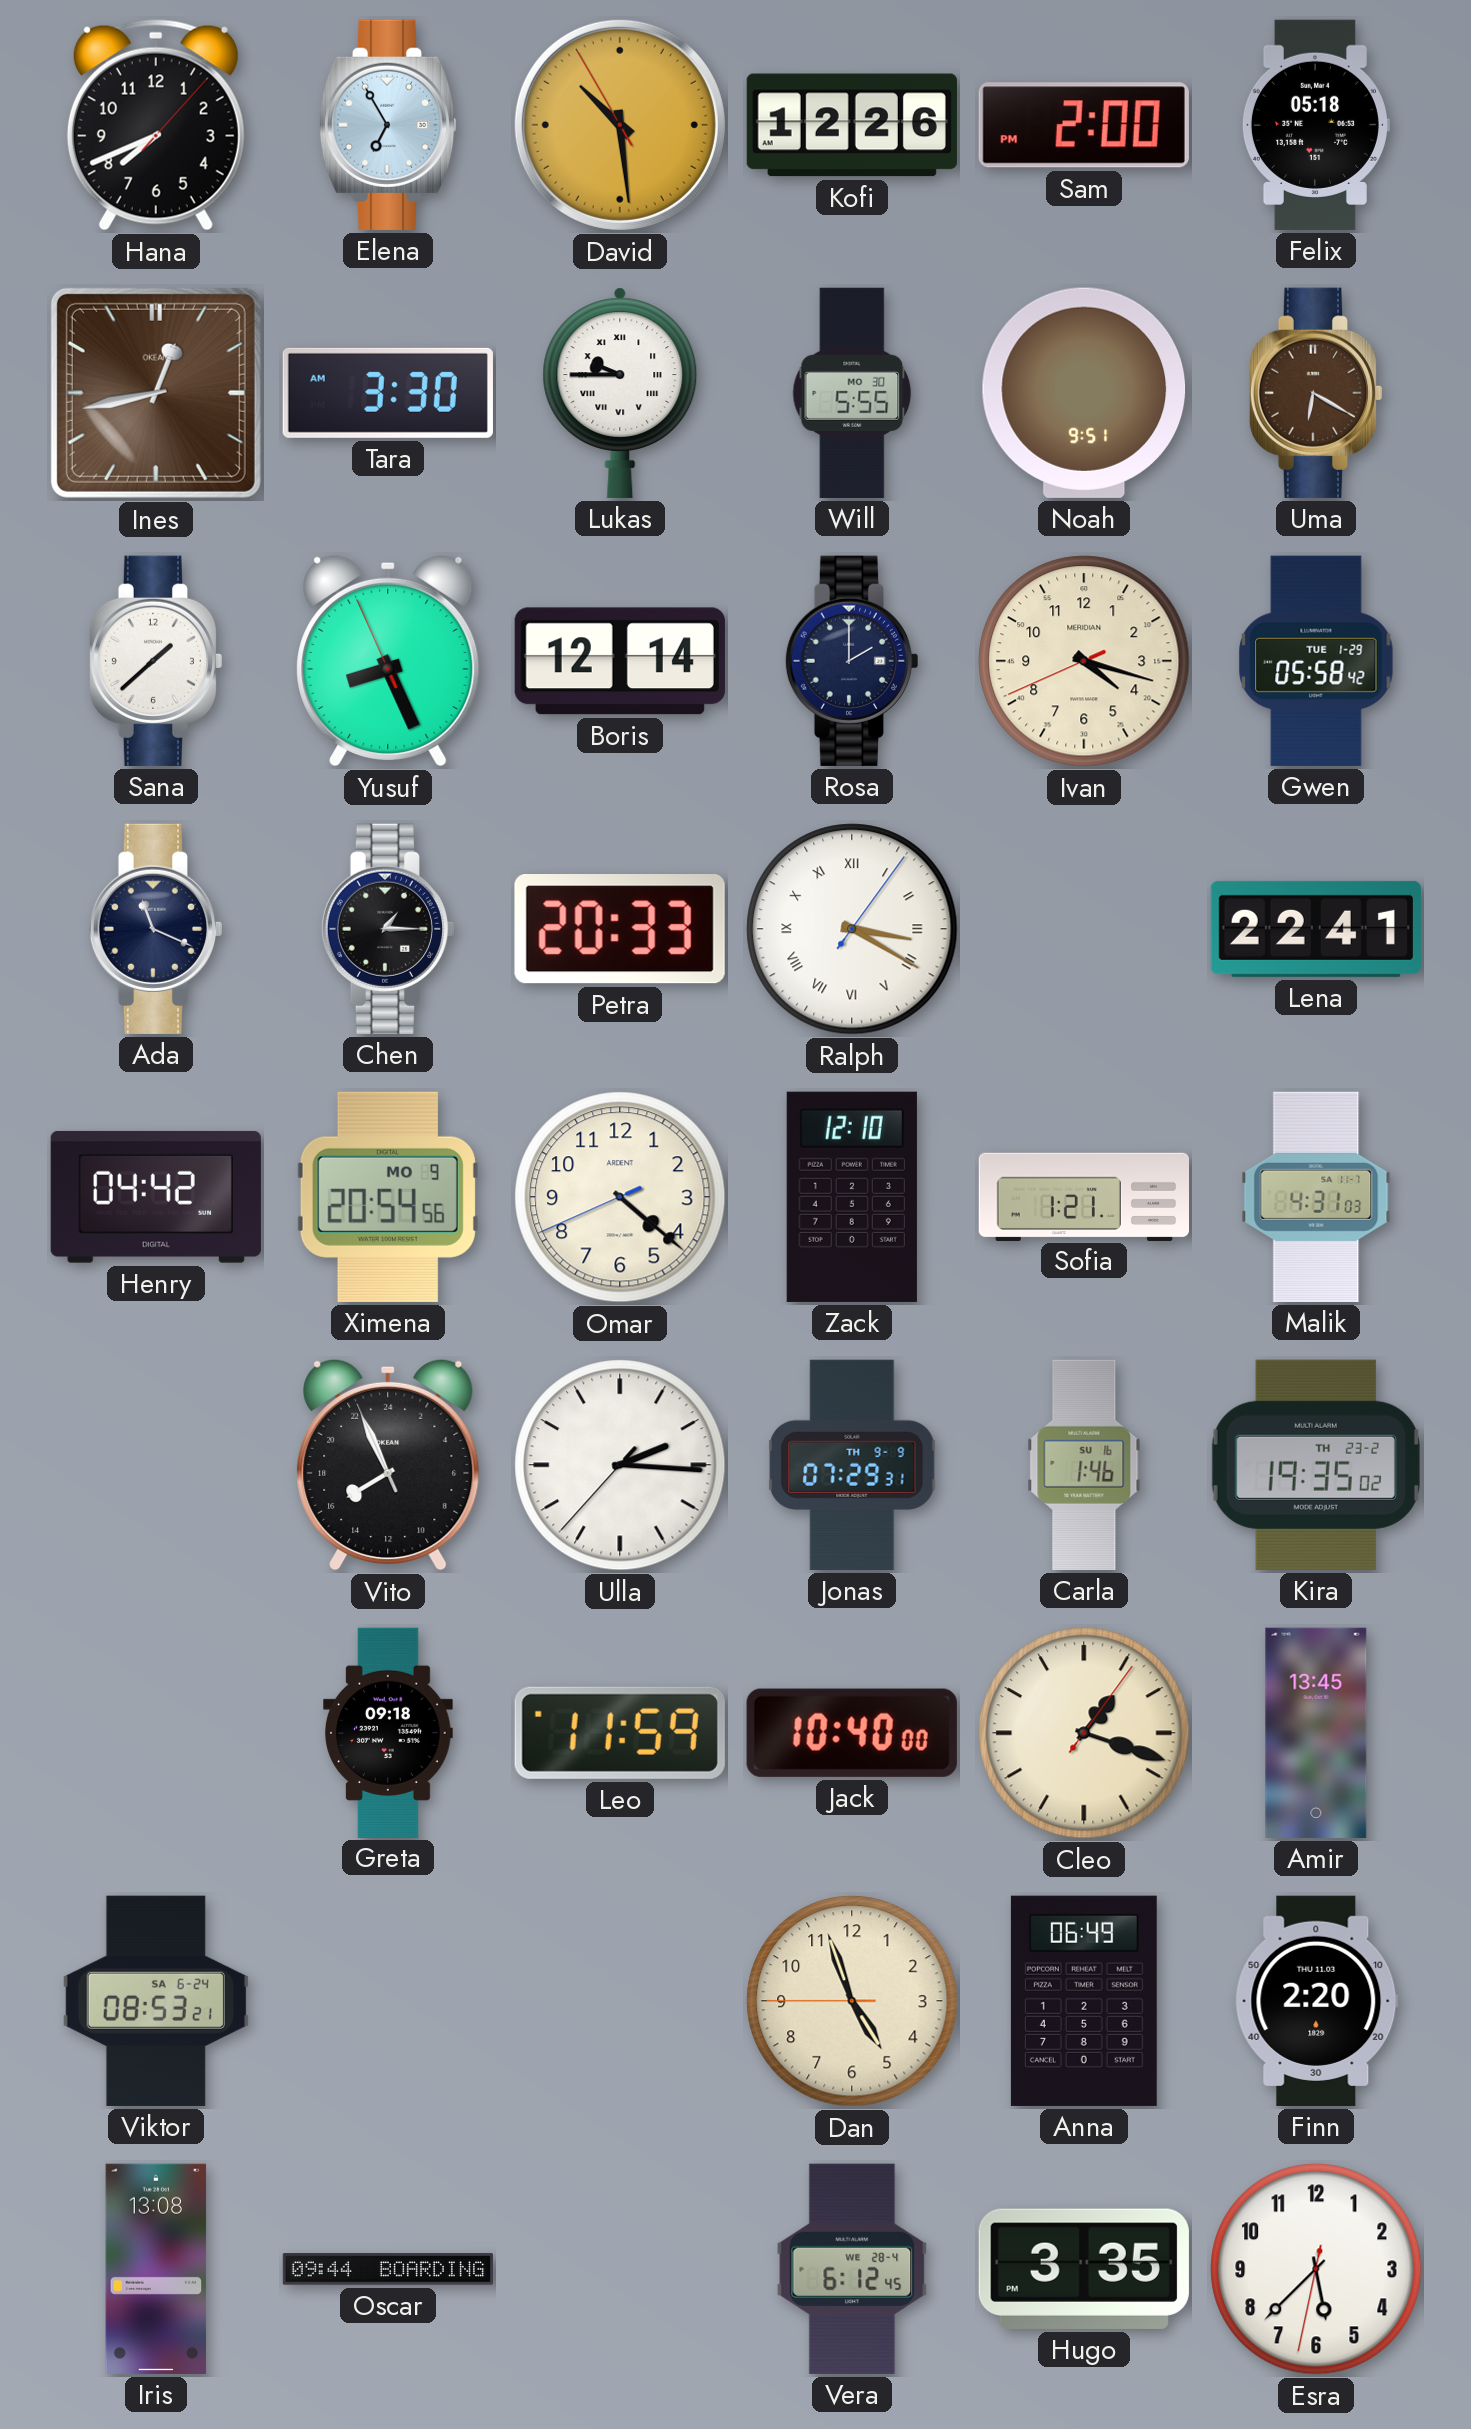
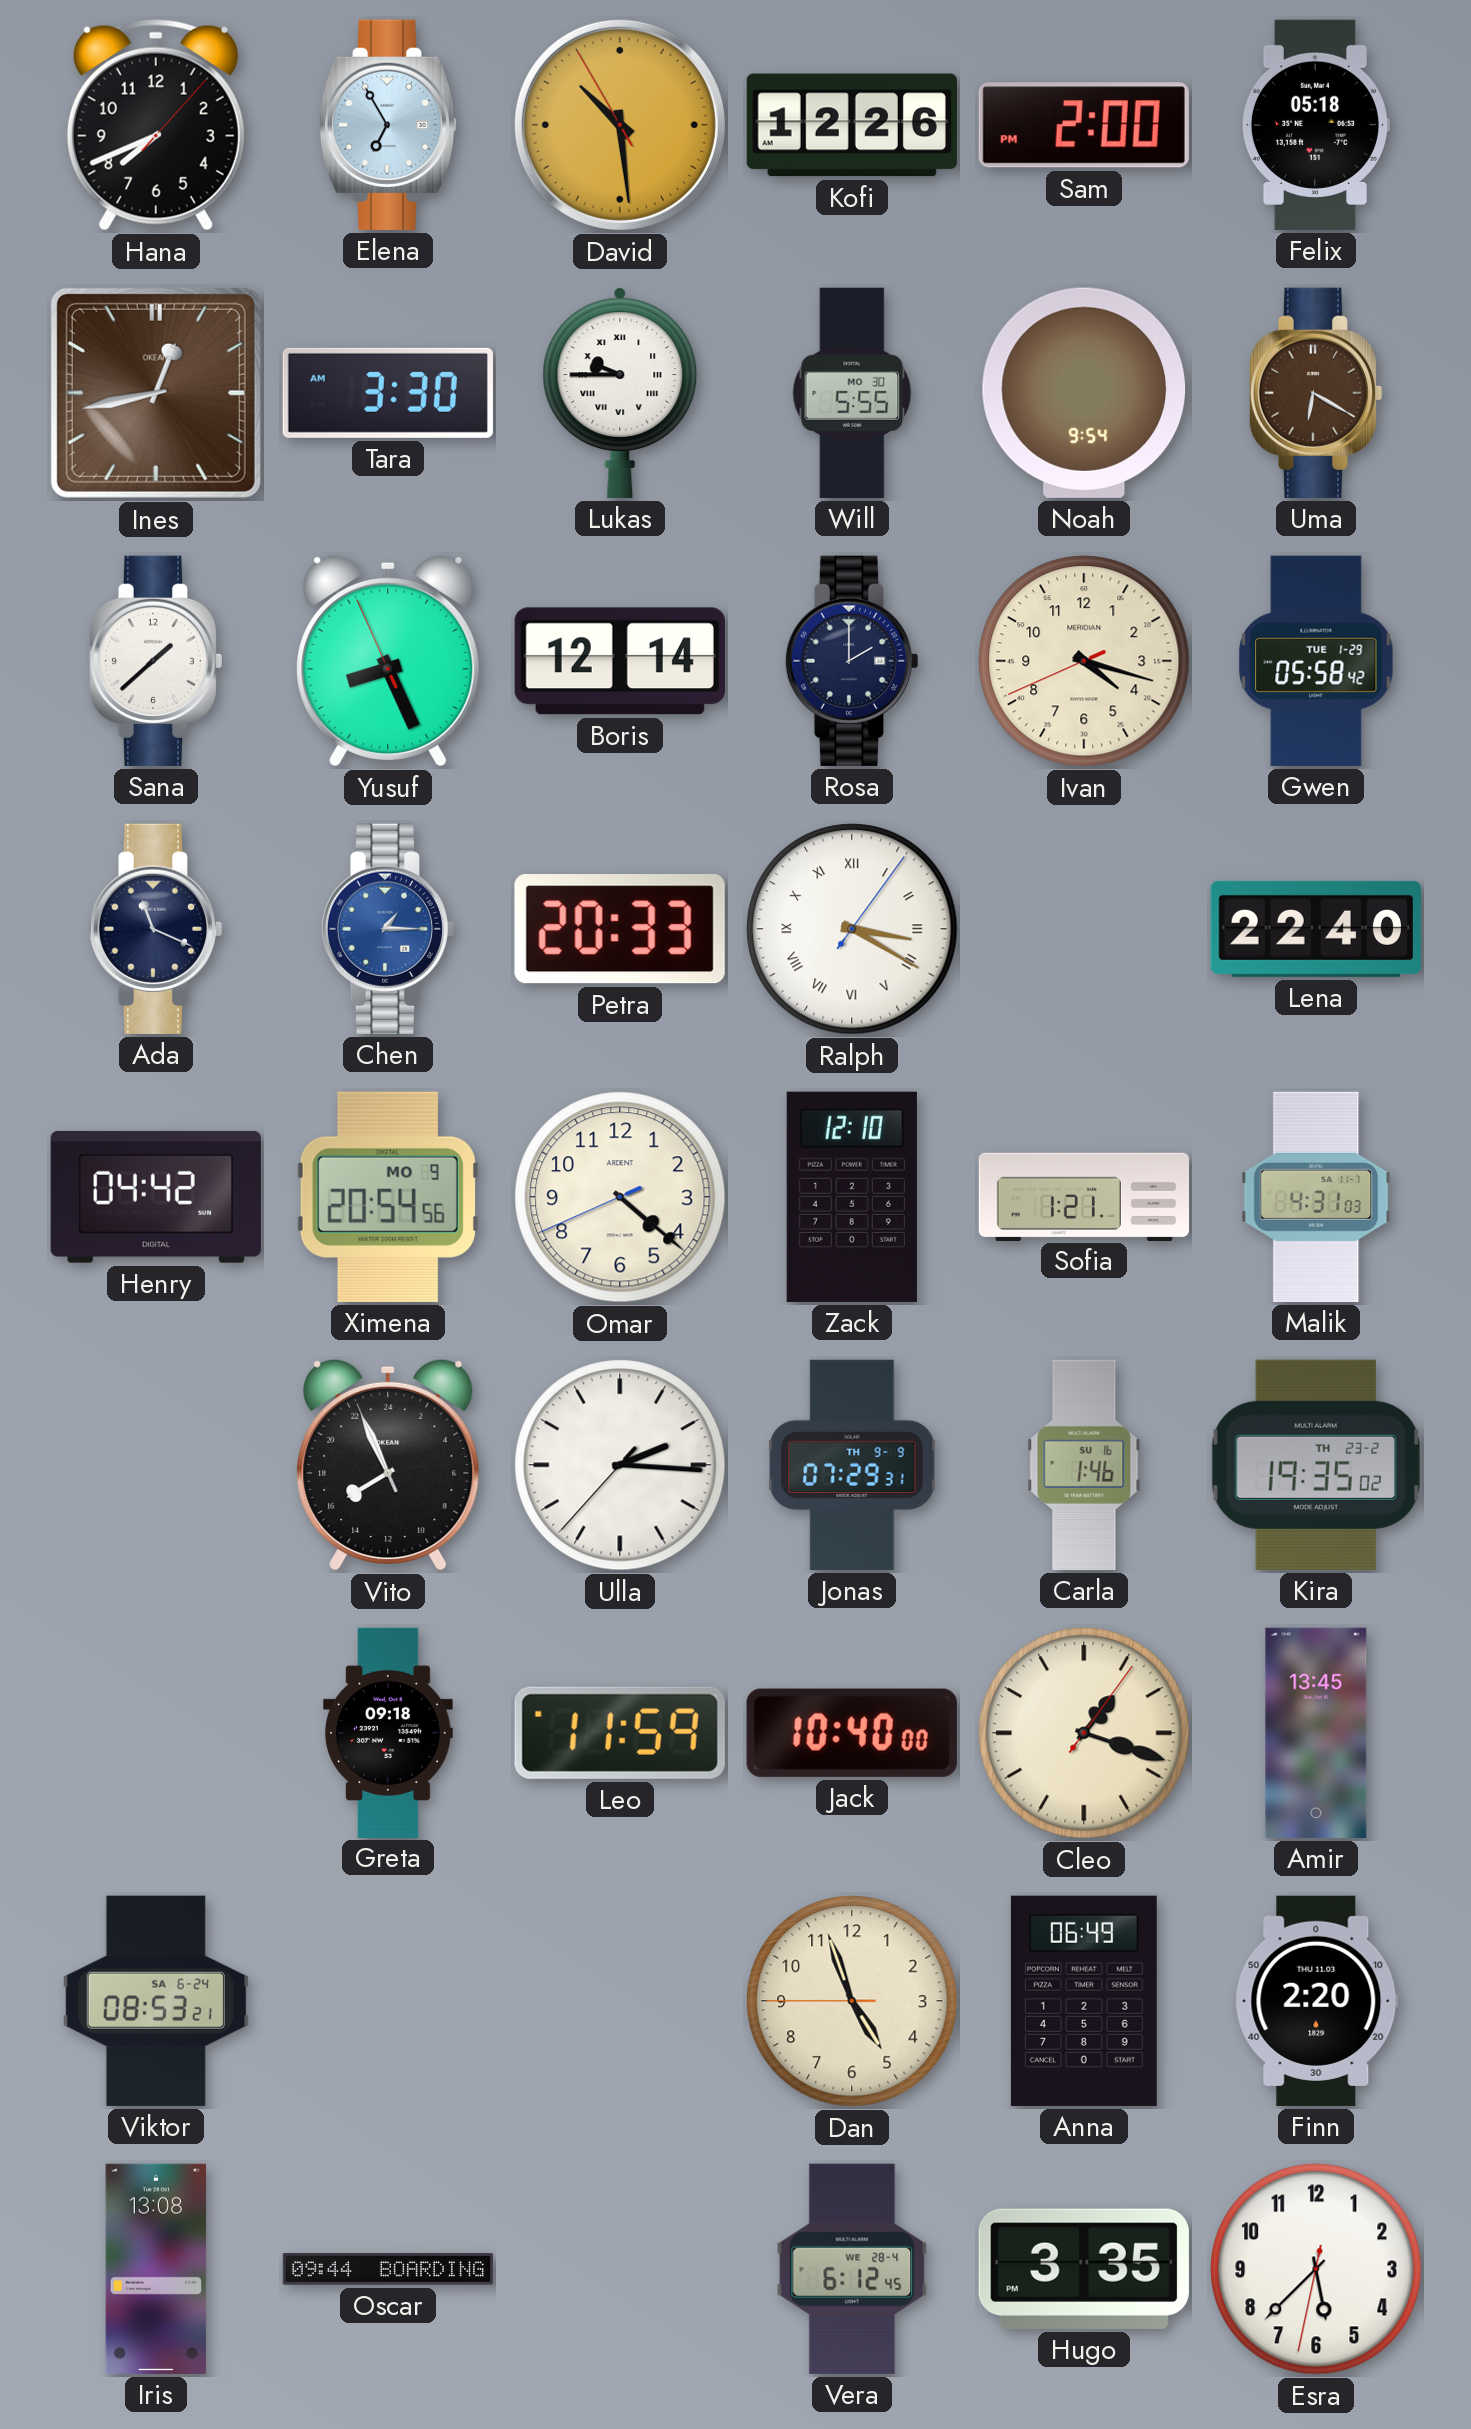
Noah: 9:51 -> 9:54 (1084, 393)
Chen dial: black -> blue (387, 929)
Lena: 22:41 -> 22:40 (1316, 929)
